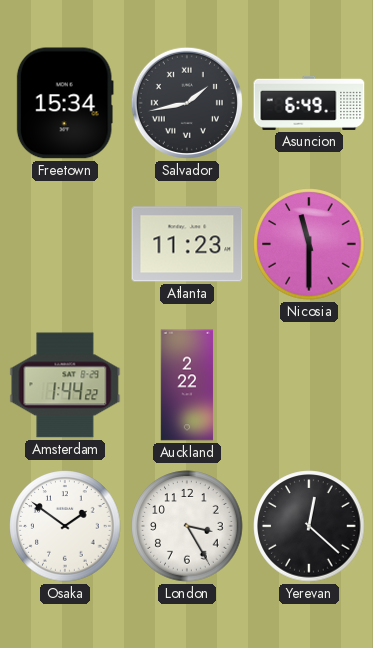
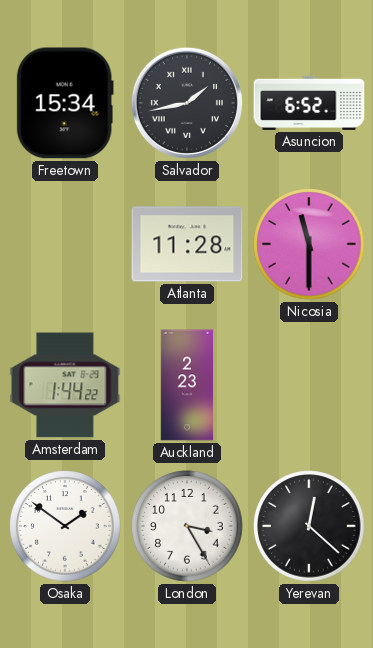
Asuncion: 6:49 -> 6:52 (309, 103)
Atlanta: 11:23 -> 11:28 (187, 244)
Auckland: 2:22 -> 2:23 (187, 385)
